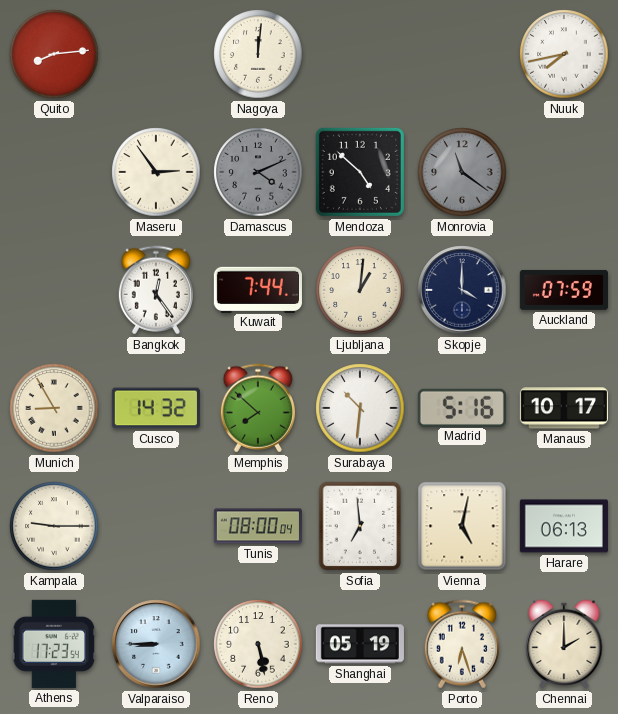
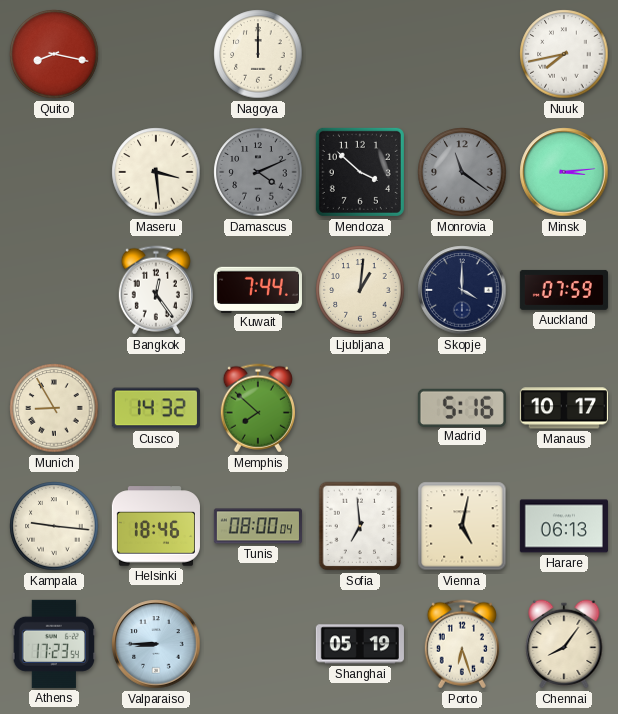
Quito: 8:14 -> 8:17 (54, 54)
Nagoya: 12:01 -> 12:00 (258, 54)
Maseru: 2:54 -> 3:29 (156, 172)
Mendoza: 4:52 -> 3:52 (360, 172)
Minsk: none -> 3:14 (564, 172)
Surabaya: 10:31 -> none (360, 408)
Kampala: 9:15 -> 9:16 (54, 526)
Helsinki: none -> 18:46 (156, 526)
Reno: 5:28 -> none (258, 644)
Chennai: 2:00 -> 8:06 (564, 644)
